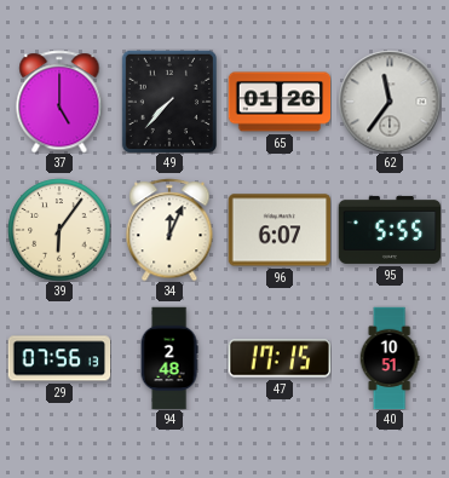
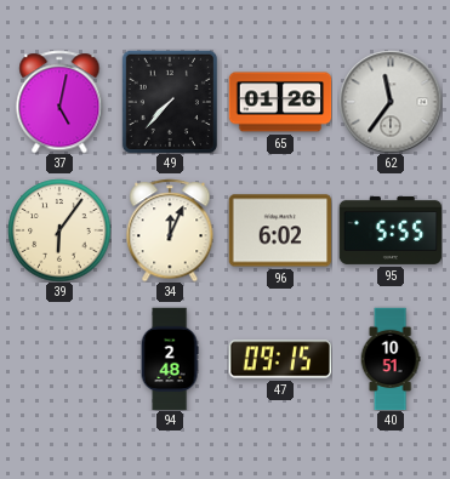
37: 5:00 -> 5:02 (59, 102)
96: 6:07 -> 6:02 (280, 230)
29: 07:56 -> none (59, 358)
47: 17:15 -> 09:15 (280, 359)
